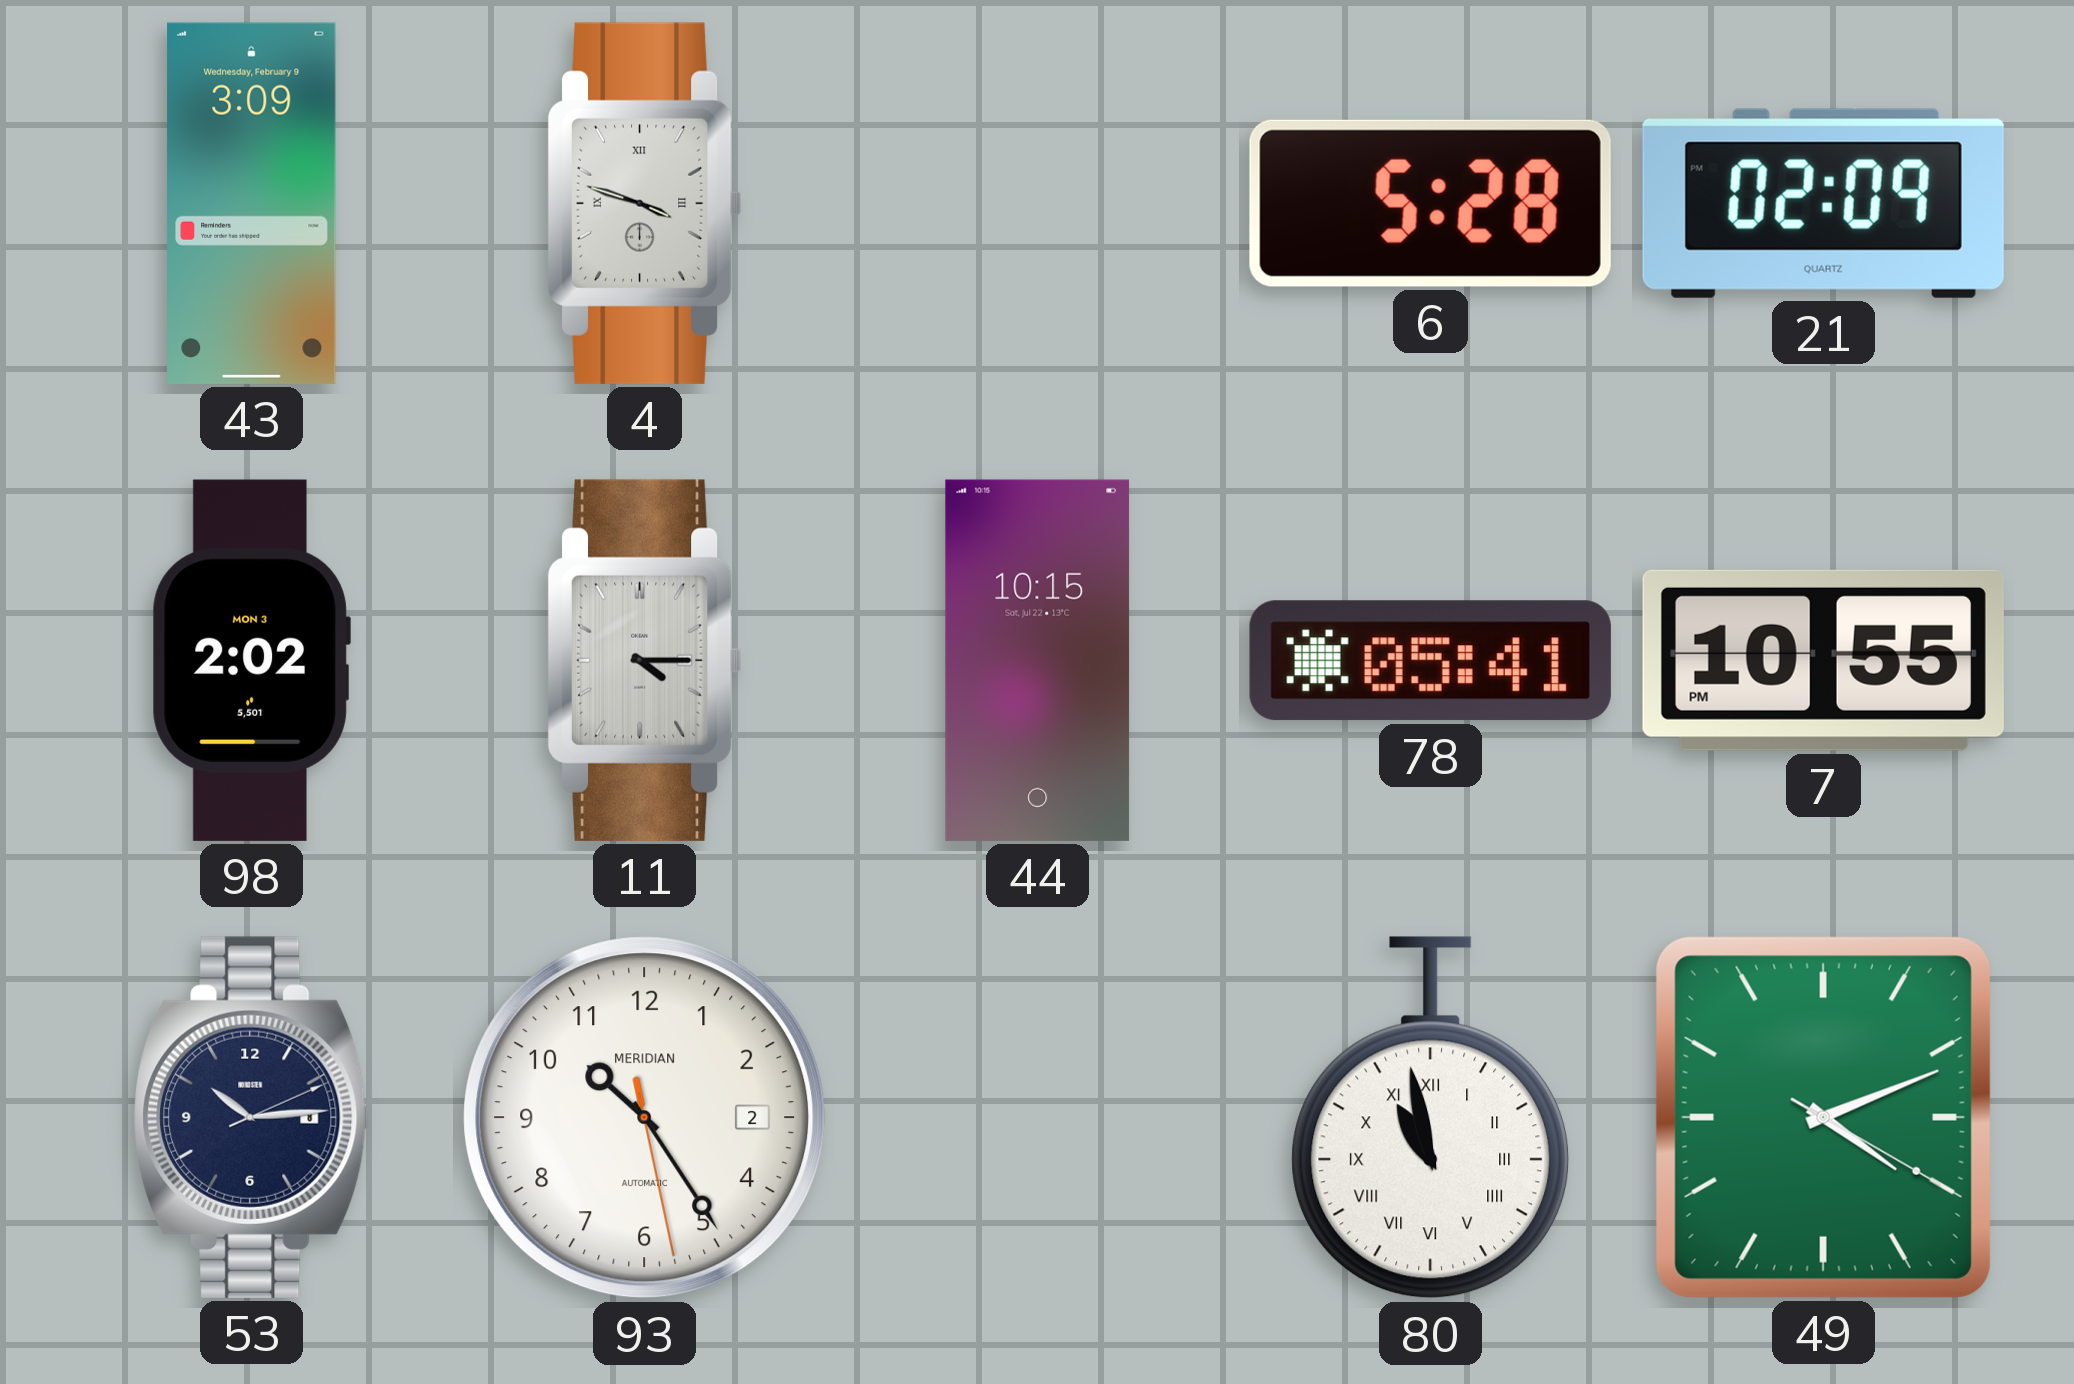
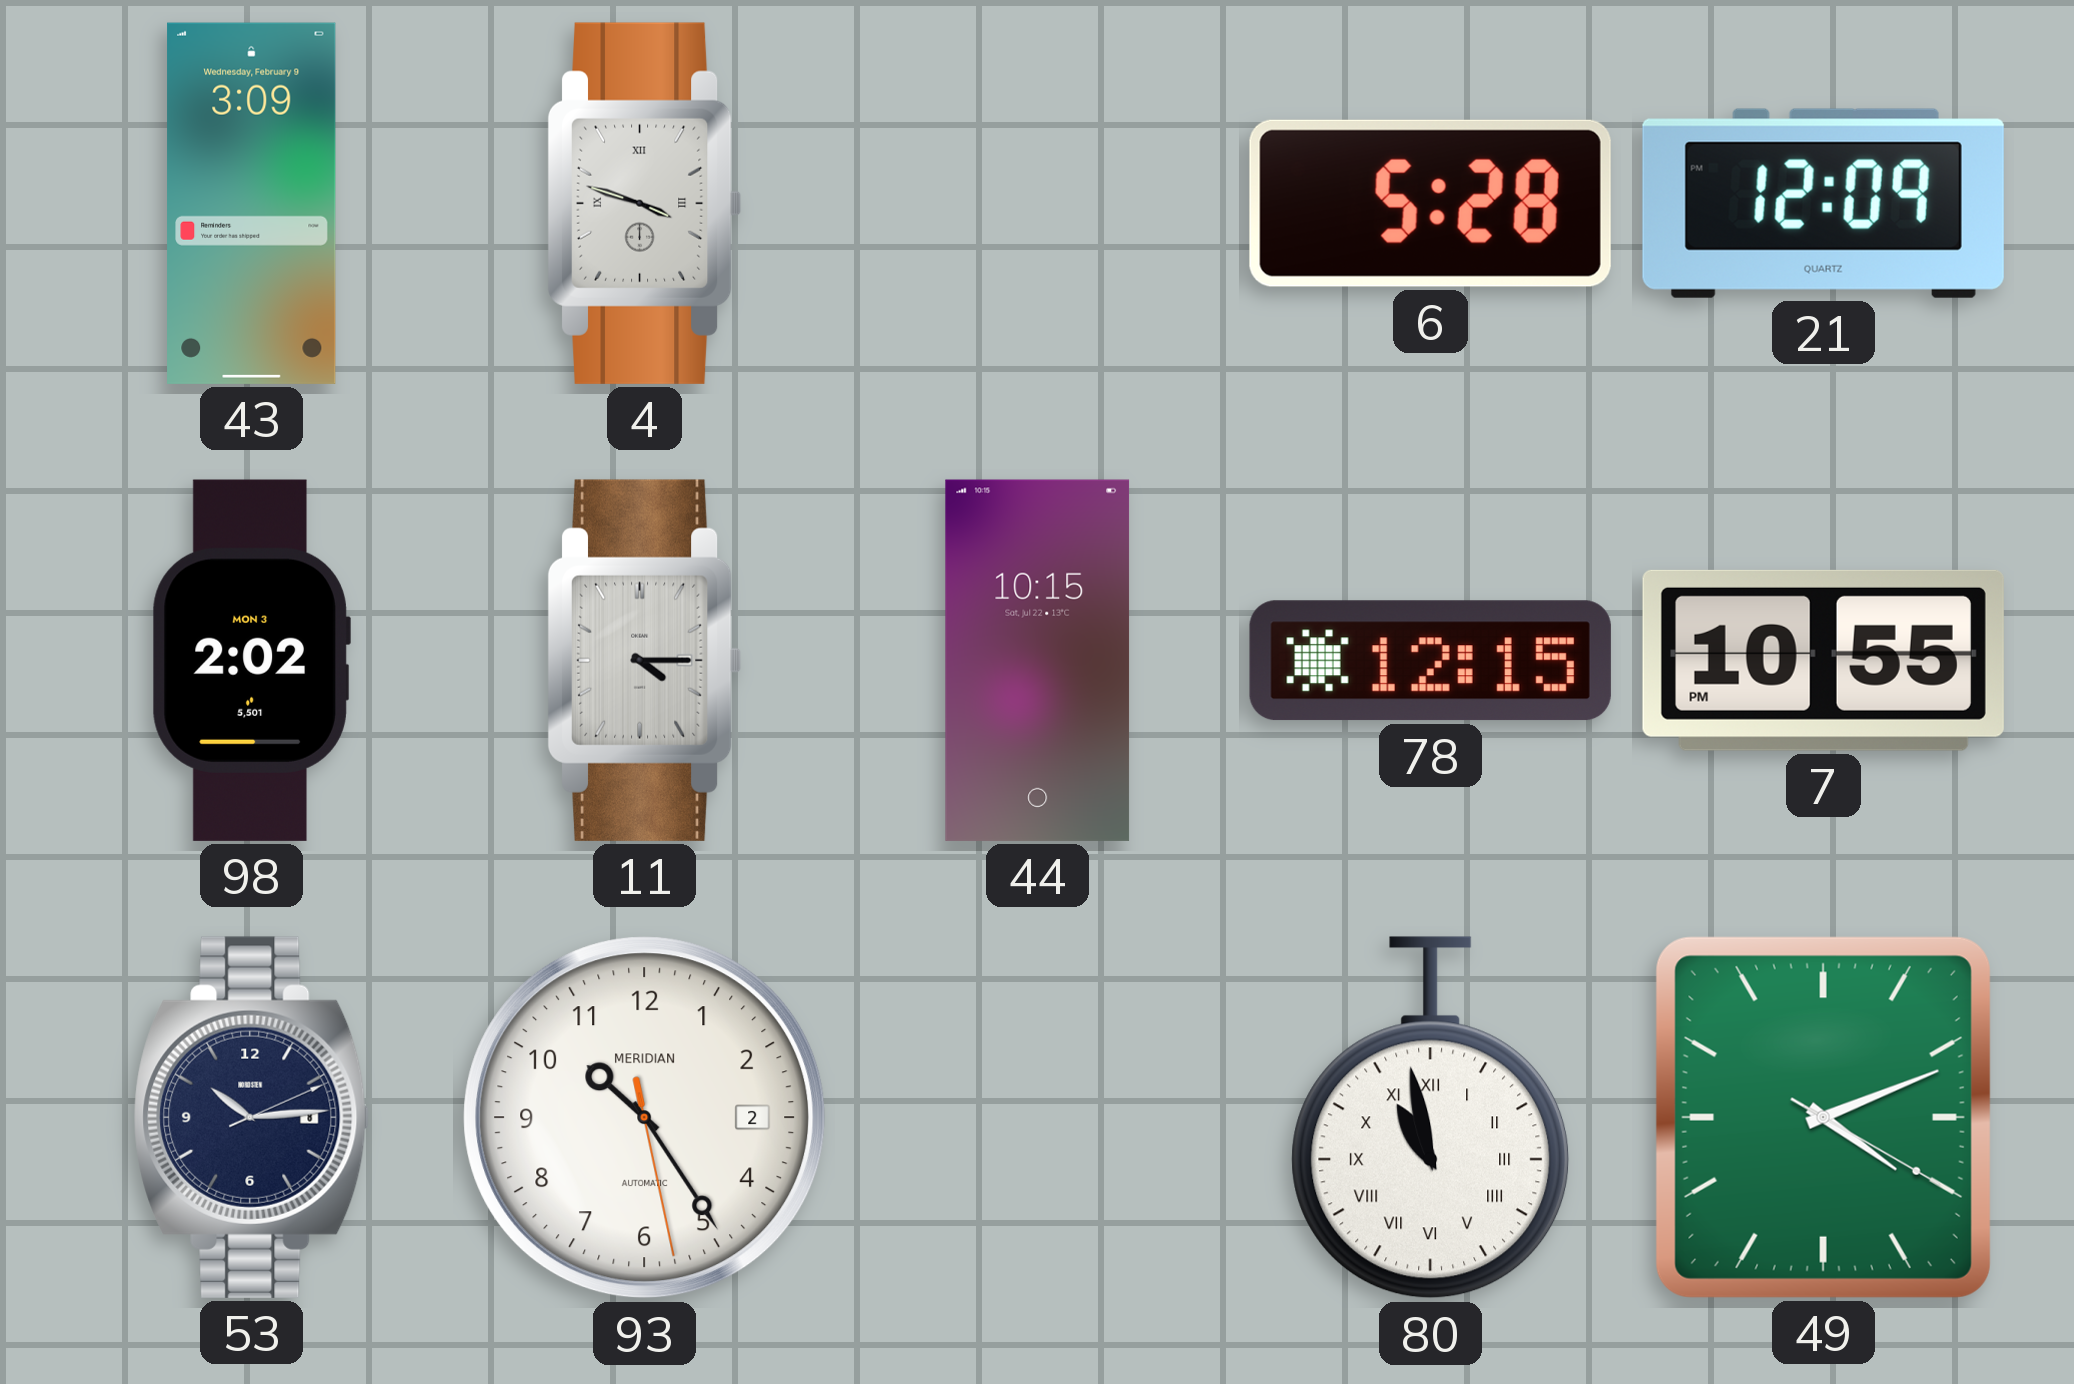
21: 02:09 -> 12:09 (1823, 203)
78: 05:41 -> 12:15 (1430, 661)
